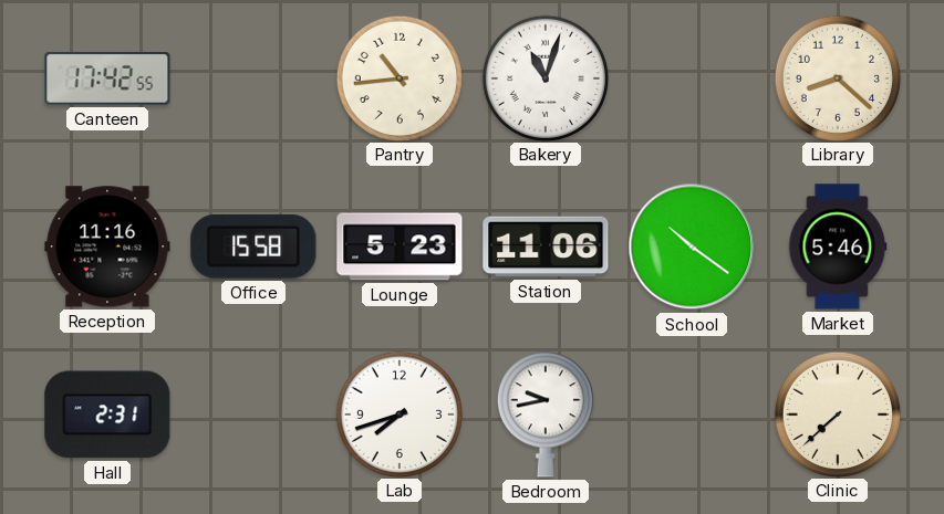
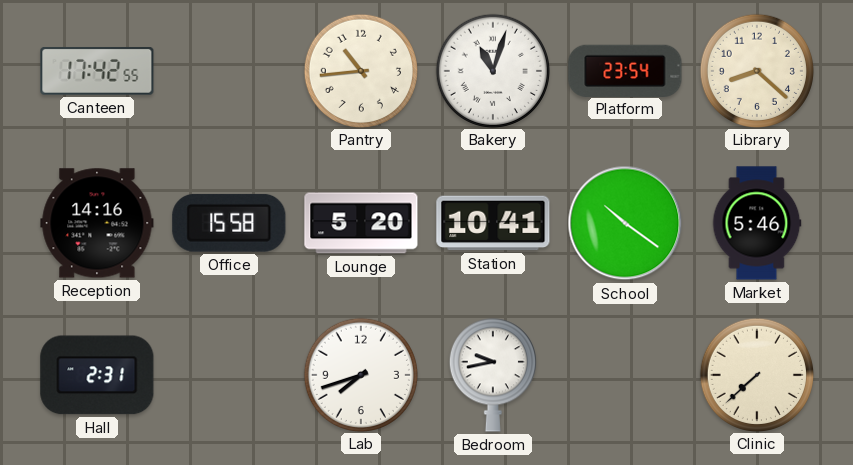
Platform: none -> 23:54 (625, 70)
Reception: 11:16 -> 14:16 (97, 223)
Lounge: 5:23 -> 5:20 (361, 223)
Station: 11:06 -> 10:41 (493, 223)
